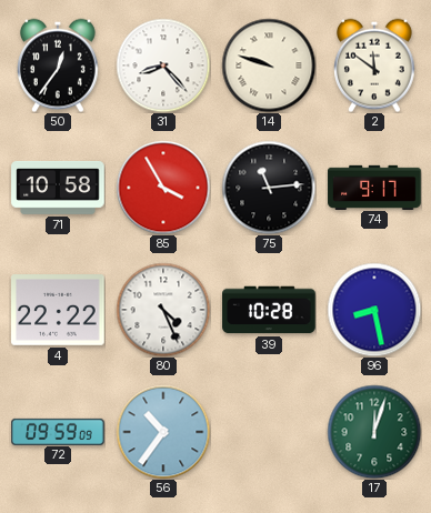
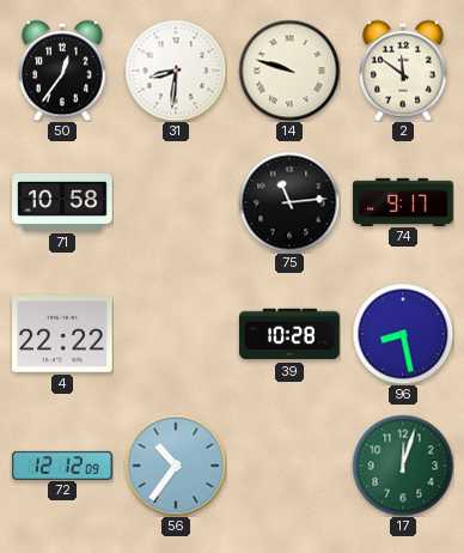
31: 8:23 -> 8:31 (176, 71)
85: 3:55 -> none (163, 188)
80: 4:26 -> none (163, 310)
72: 09:59 -> 12:12 (62, 464)
